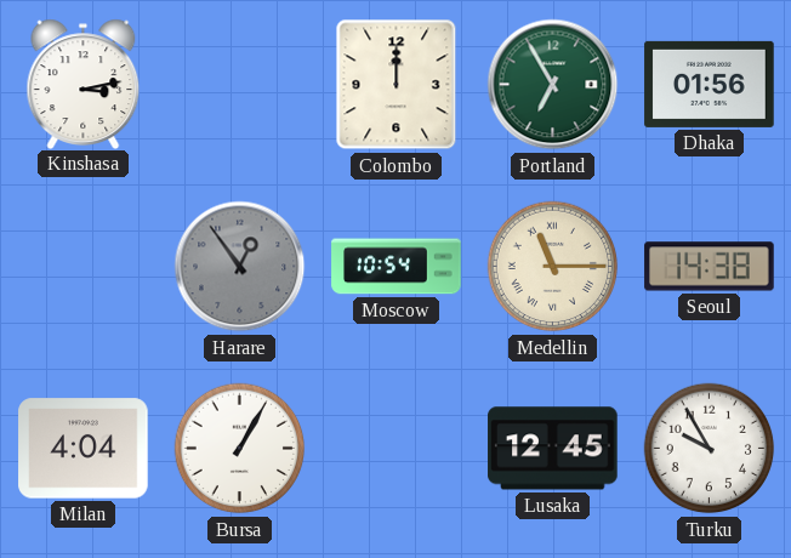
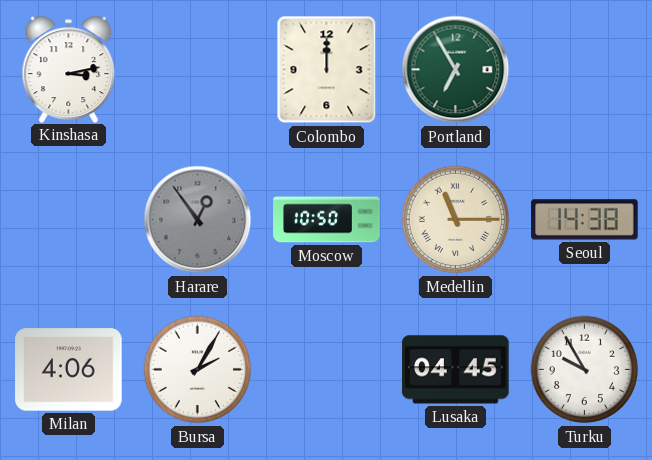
Dhaka: 01:56 -> none (710, 84)
Moscow: 10:54 -> 10:50 (327, 220)
Milan: 4:04 -> 4:06 (69, 370)
Bursa: 1:05 -> 2:05 (198, 370)
Lusaka: 12:45 -> 04:45 (456, 370)
